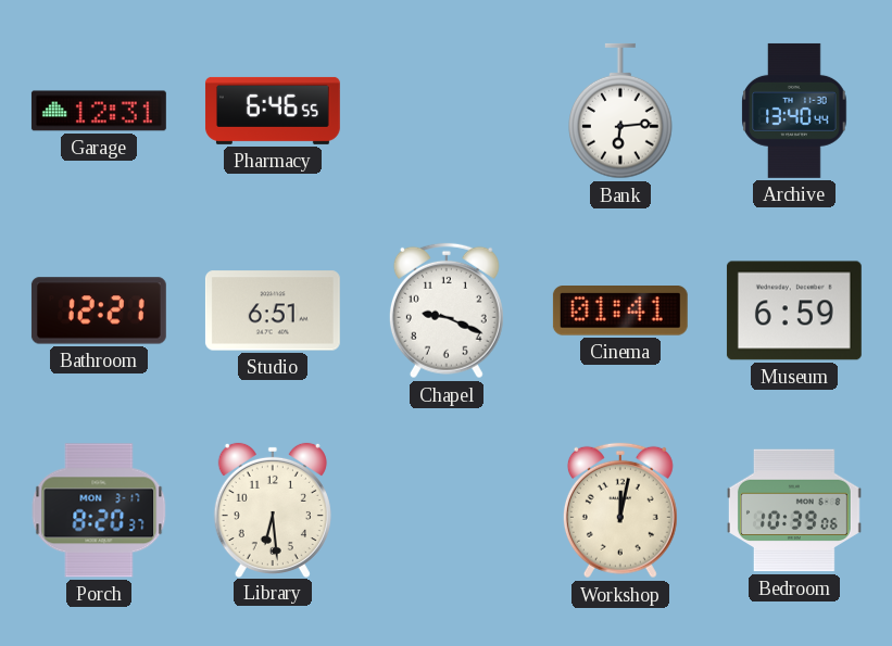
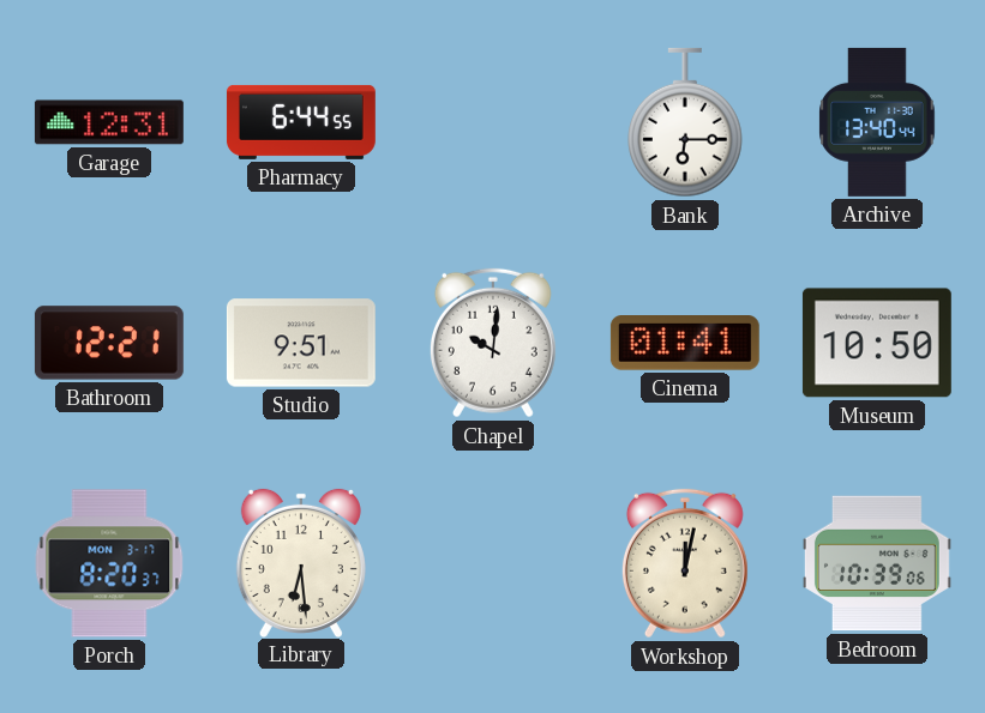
Pharmacy: 6:46 -> 6:44 (301, 122)
Bank: 6:14 -> 6:15 (685, 122)
Studio: 6:51 -> 9:51 (301, 343)
Chapel: 9:19 -> 10:01 (493, 343)
Museum: 6:59 -> 10:50 (877, 343)
